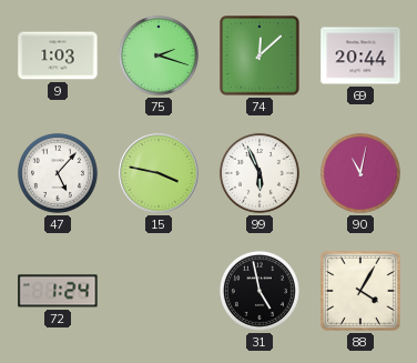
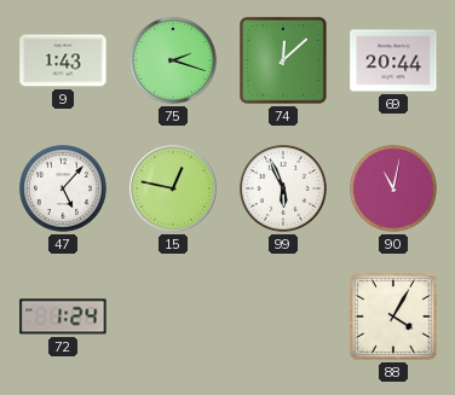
9: 1:03 -> 1:43 (63, 60)
15: 3:47 -> 12:47 (173, 188)
31: 4:58 -> none (260, 291)
